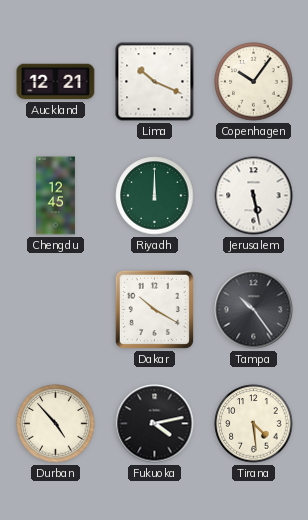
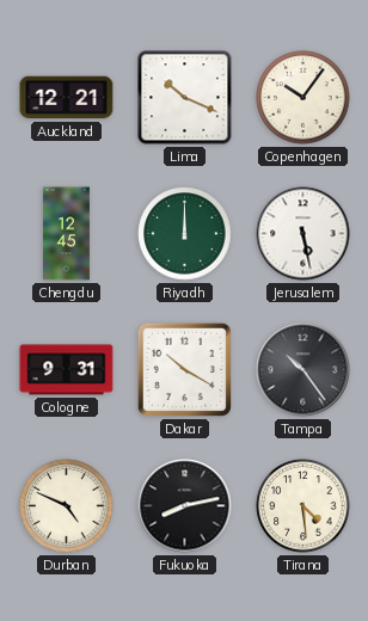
Cologne: none -> 9:31 (67, 370)
Durban: 4:53 -> 4:49 (67, 506)
Fukuoka: 4:13 -> 8:13 (185, 506)
